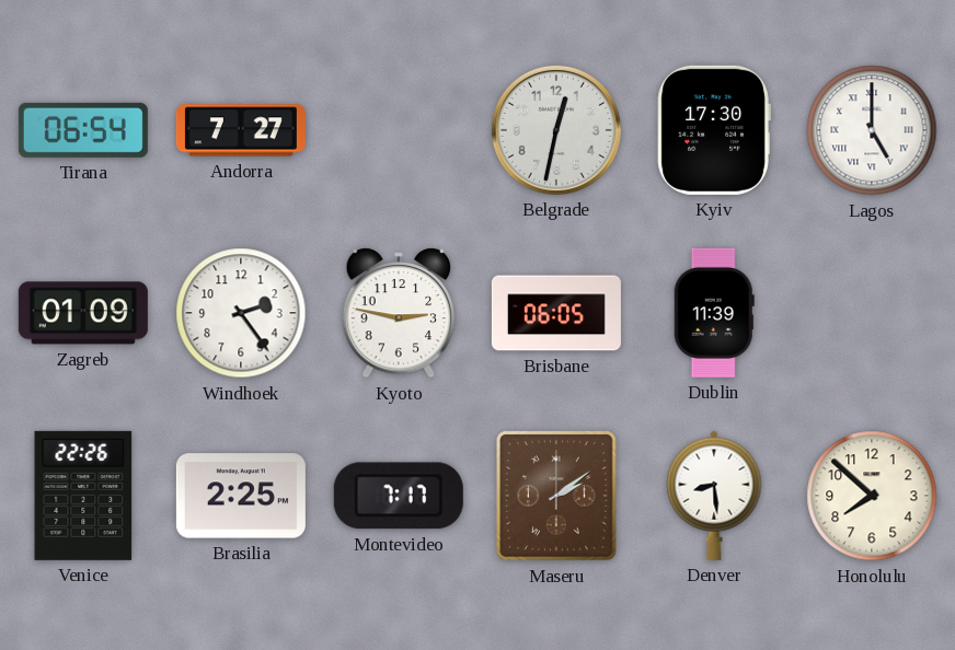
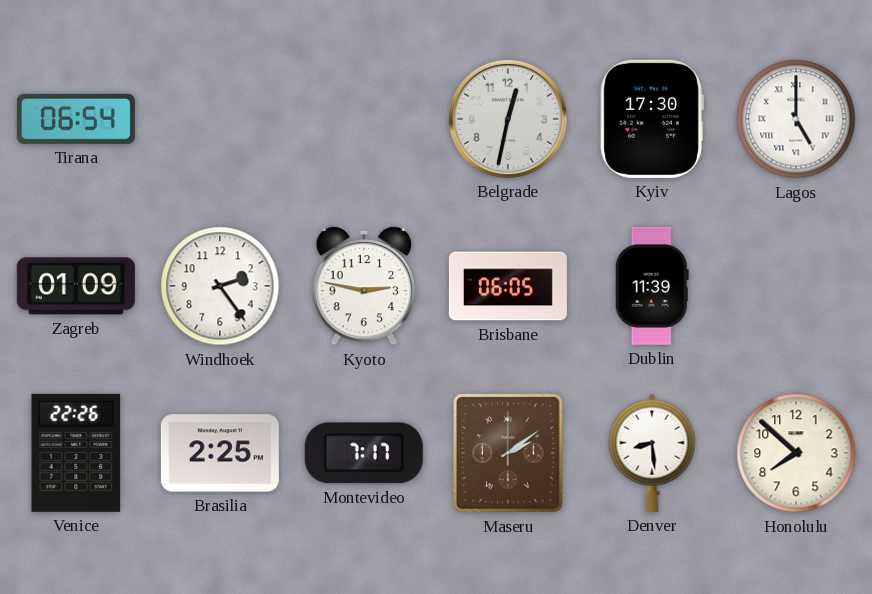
Andorra: 7:27 -> none (241, 130)
